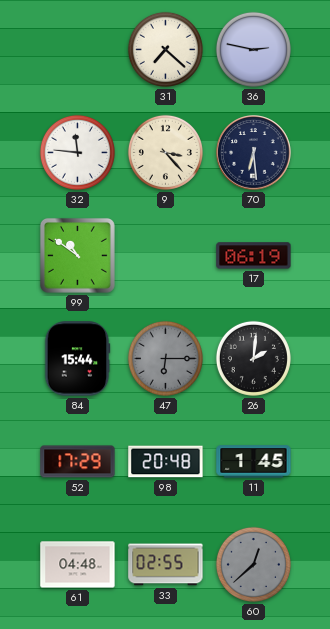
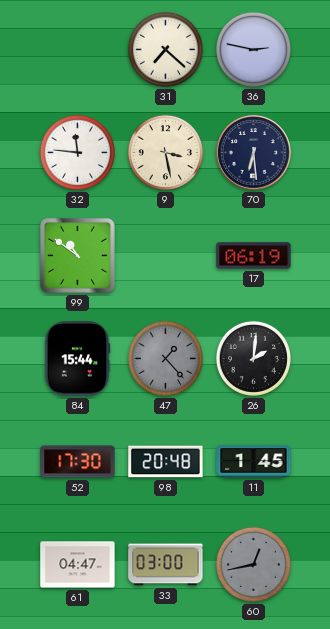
9: 3:23 -> 3:28 (165, 152)
47: 6:15 -> 1:23 (165, 358)
52: 17:29 -> 17:30 (78, 462)
61: 04:48 -> 04:47 (78, 565)
33: 02:55 -> 03:00 (166, 565)
60: 12:38 -> 12:43 (253, 564)
